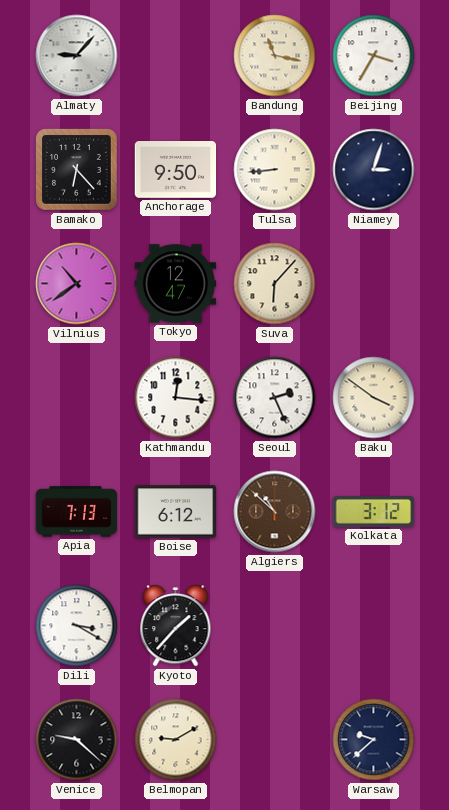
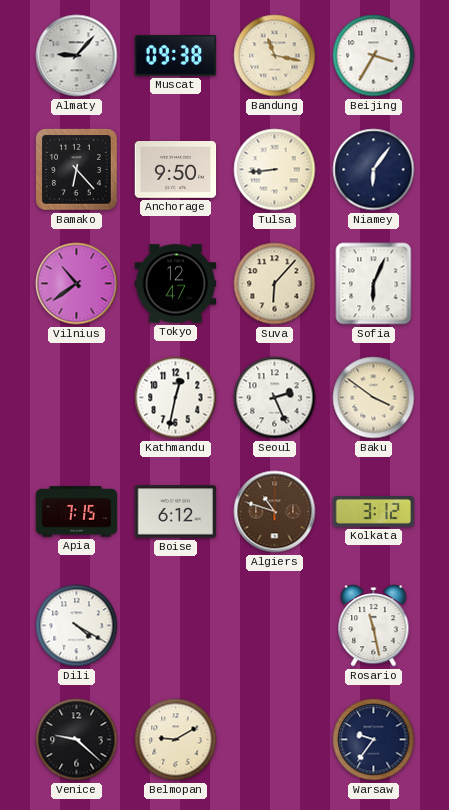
Muscat: none -> 09:38 (176, 55)
Niamey: 3:03 -> 6:06 (374, 170)
Sofia: none -> 6:04 (374, 284)
Kathmandu: 12:16 -> 12:32 (176, 398)
Apia: 7:13 -> 7:15 (77, 512)
Algiers: 10:52 -> 10:48 (275, 512)
Dili: 3:20 -> 4:20 (77, 626)
Kyoto: 1:37 -> none (176, 626)
Rosario: none -> 11:28 (374, 626)
Warsaw: 9:38 -> 9:36 (374, 740)
